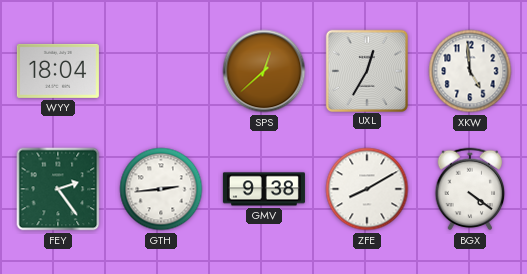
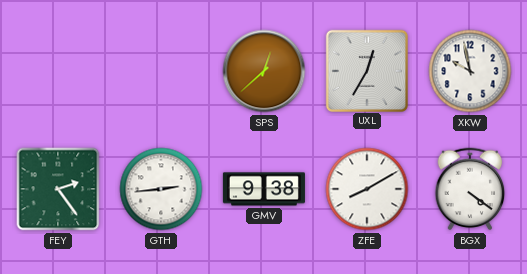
WYY: 18:04 -> none (58, 71)
XKW: 4:59 -> 9:58 (470, 71)
